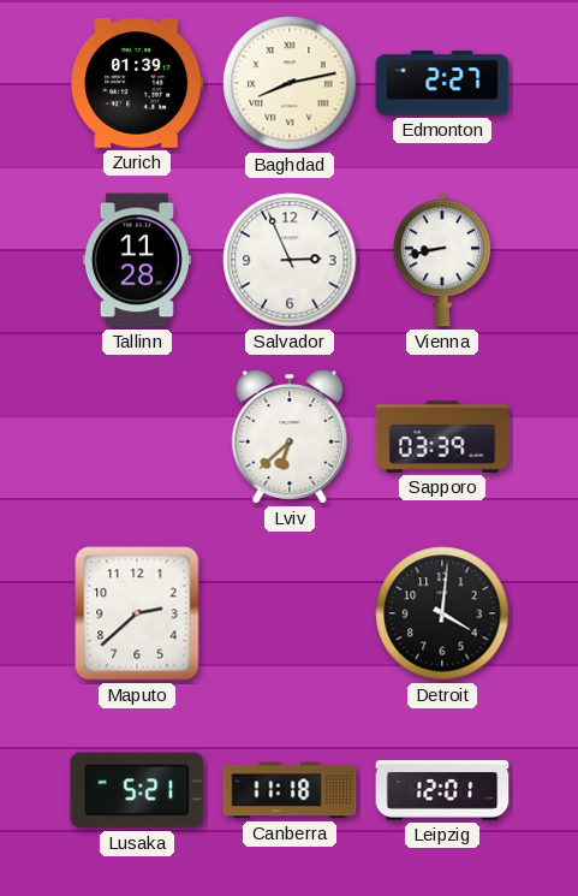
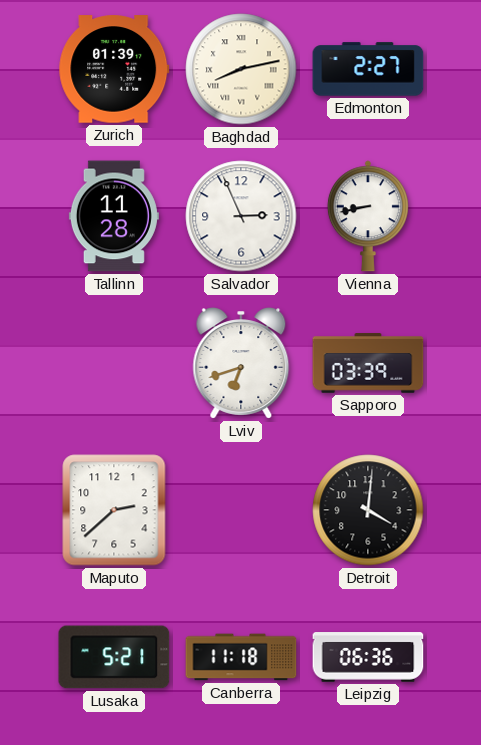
Lviv: 6:38 -> 6:42 (241, 363)
Leipzig: 12:01 -> 06:36 (368, 657)
